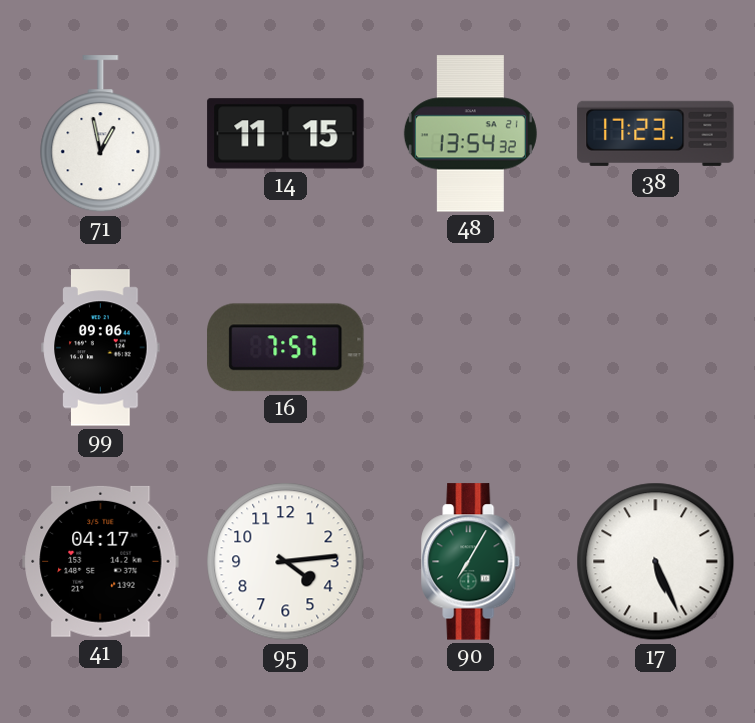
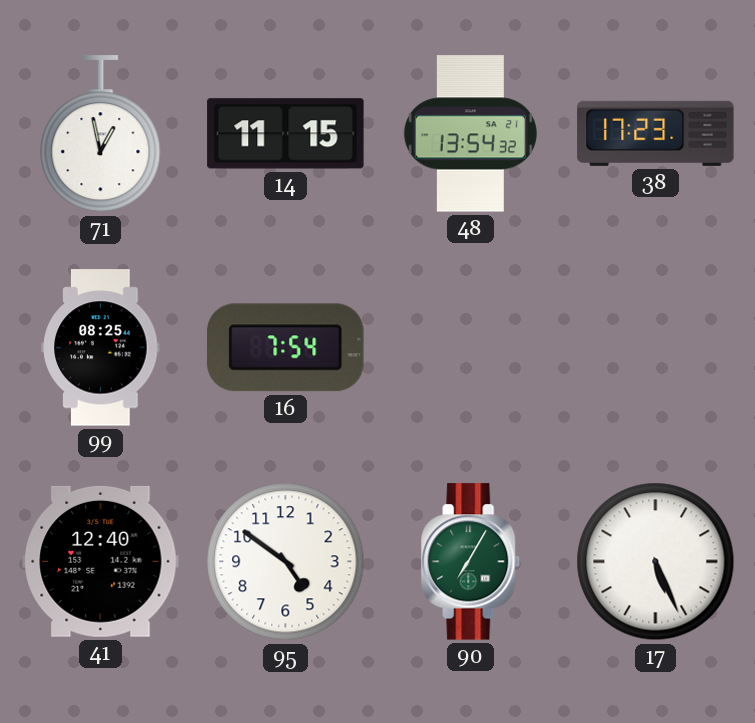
99: 09:06 -> 08:25 (101, 348)
16: 7:57 -> 7:54 (286, 348)
41: 04:17 -> 12:40 (101, 561)
95: 4:14 -> 4:51 (286, 562)
